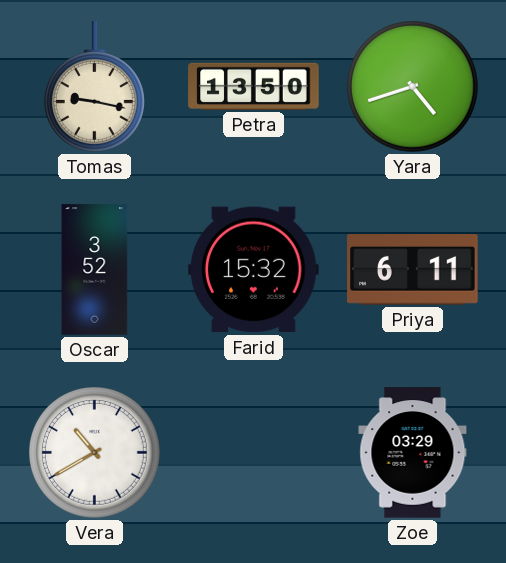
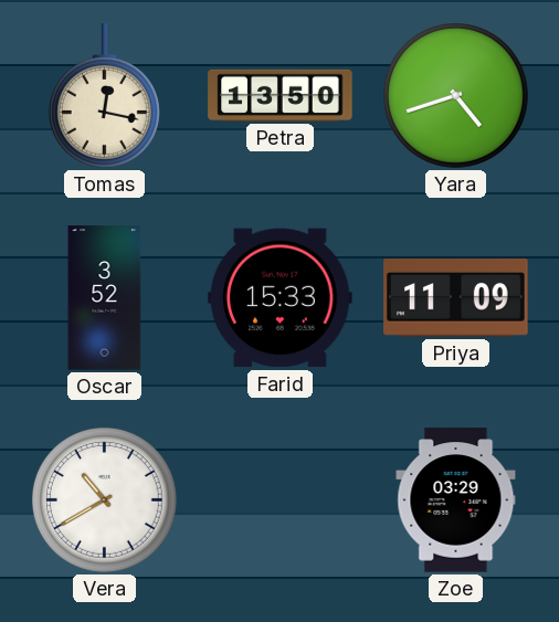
Tomas: 9:17 -> 12:17 (104, 96)
Farid: 15:32 -> 15:33 (281, 298)
Priya: 6:11 -> 11:09 (456, 298)
